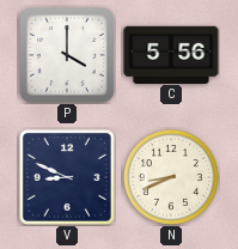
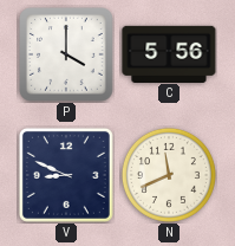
N: 8:41 -> 11:41 (169, 175)
